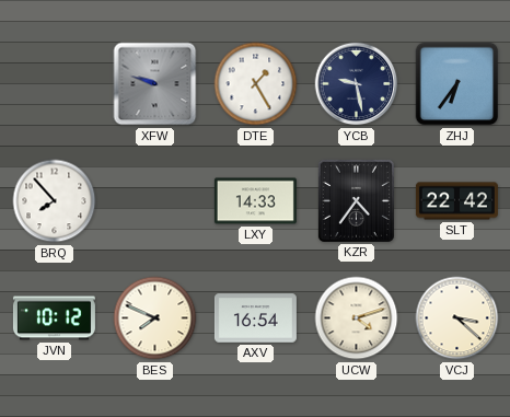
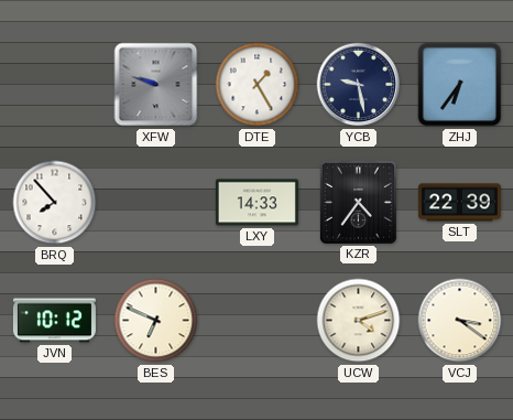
SLT: 22:42 -> 22:39 (459, 203)
BES: 7:49 -> 6:49 (156, 321)
AXV: 16:54 -> none (255, 318)
VCJ: 3:22 -> 3:21 (460, 321)
